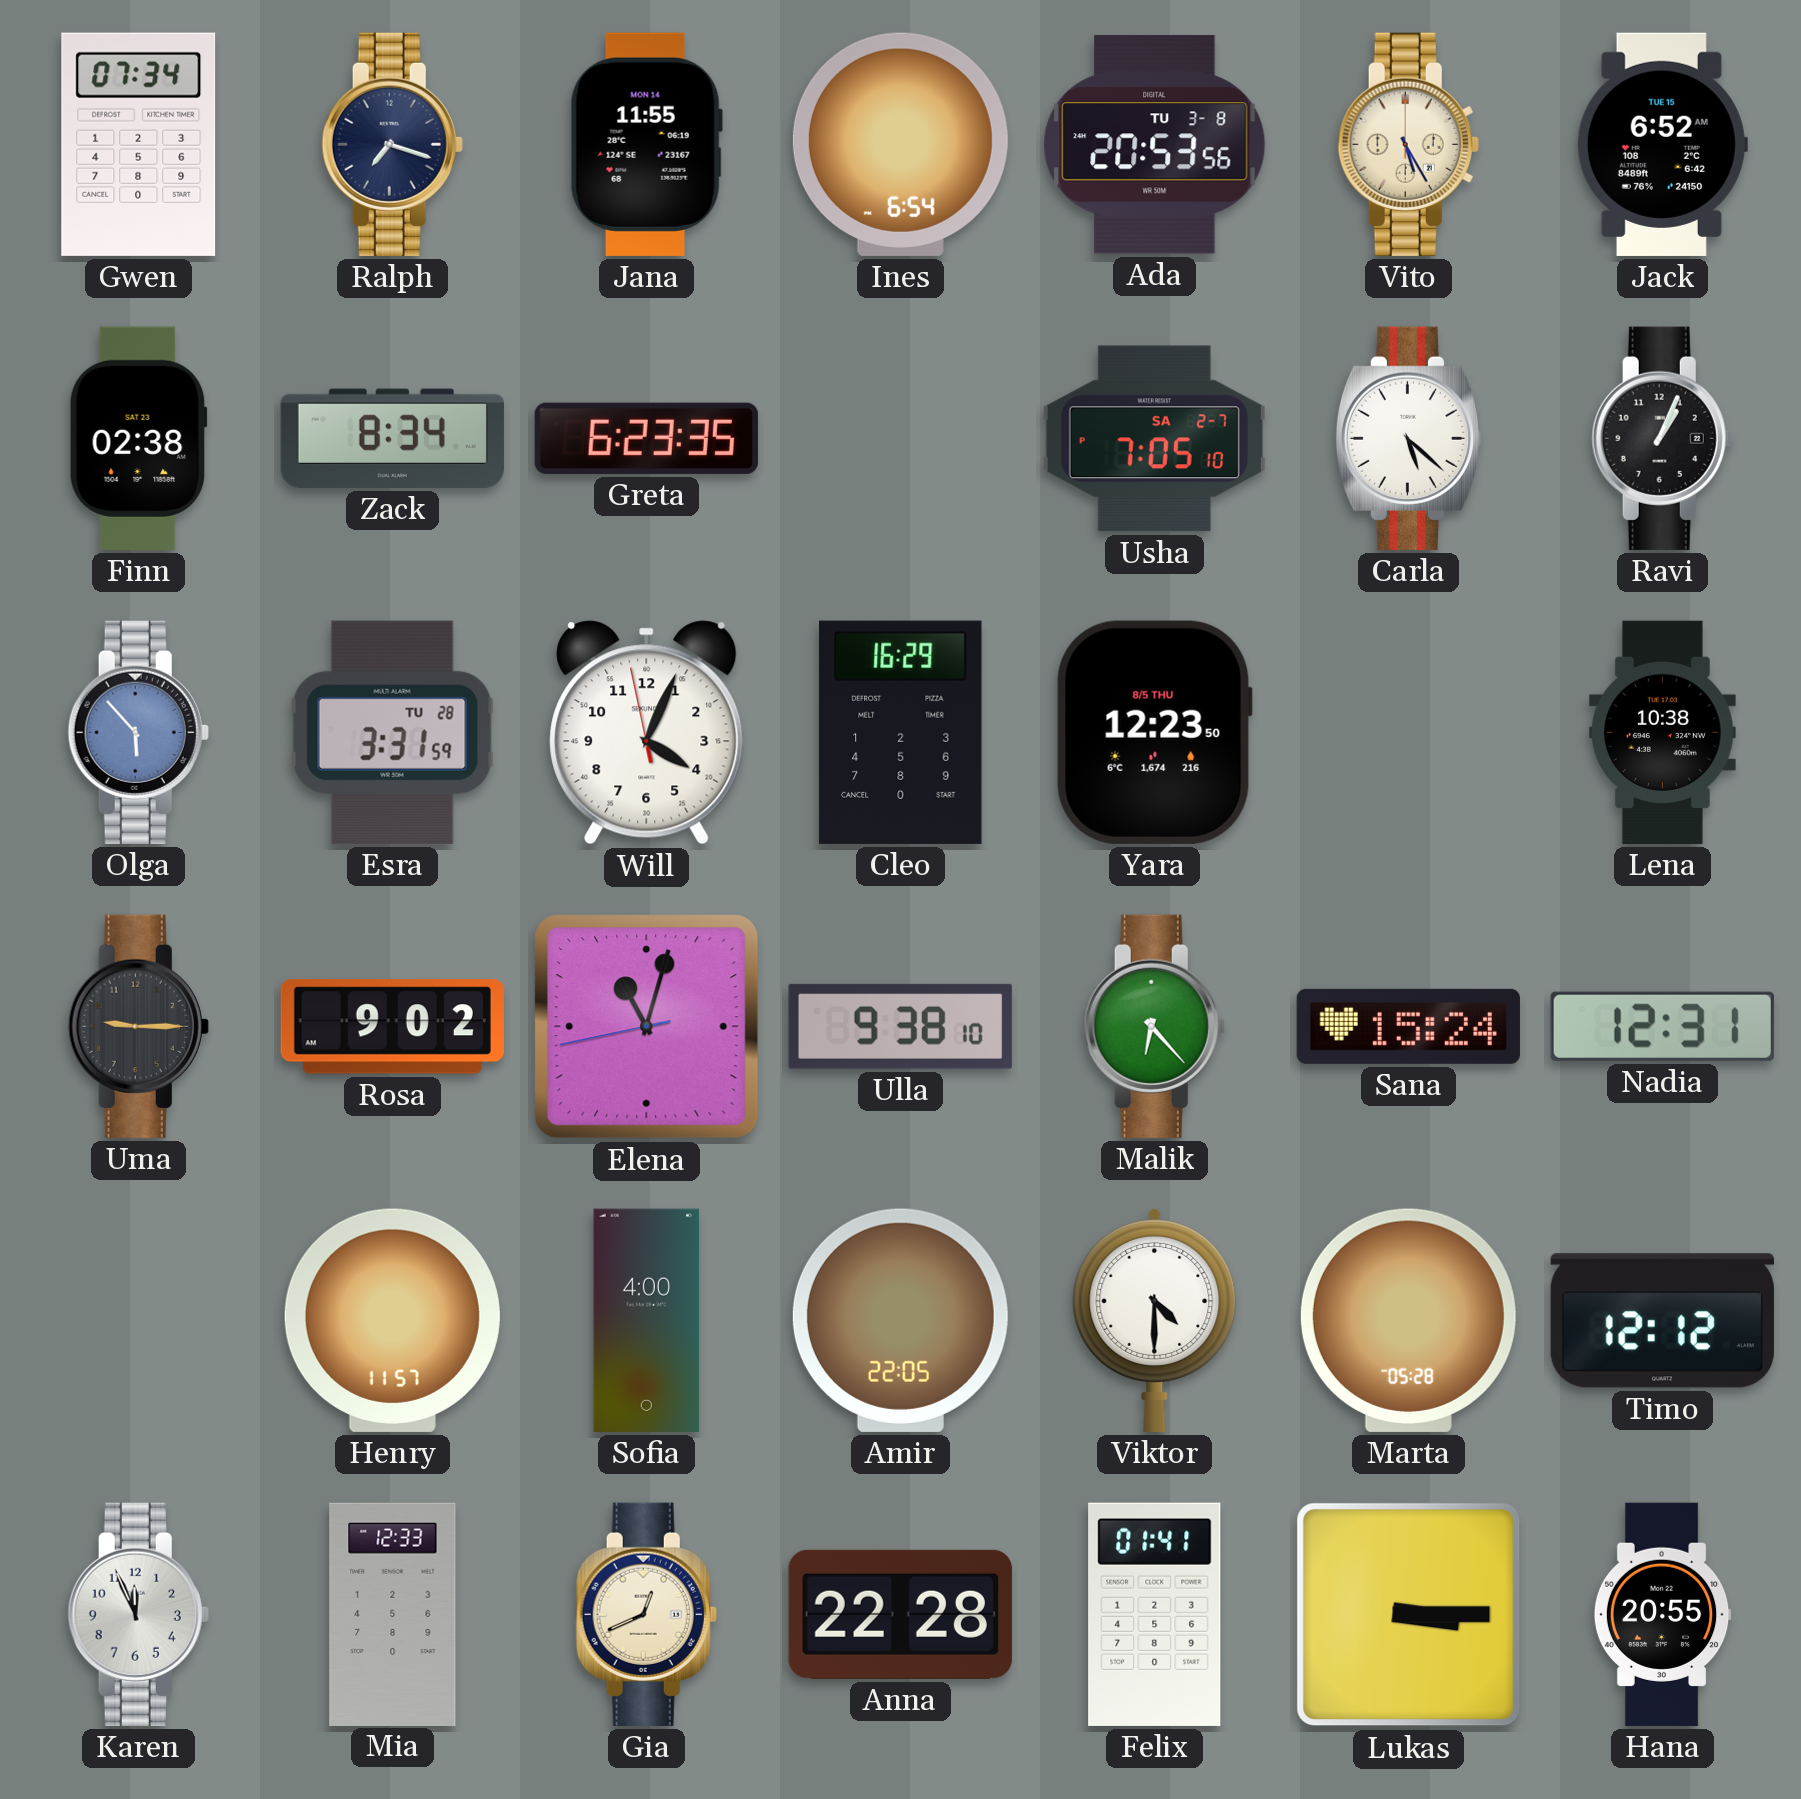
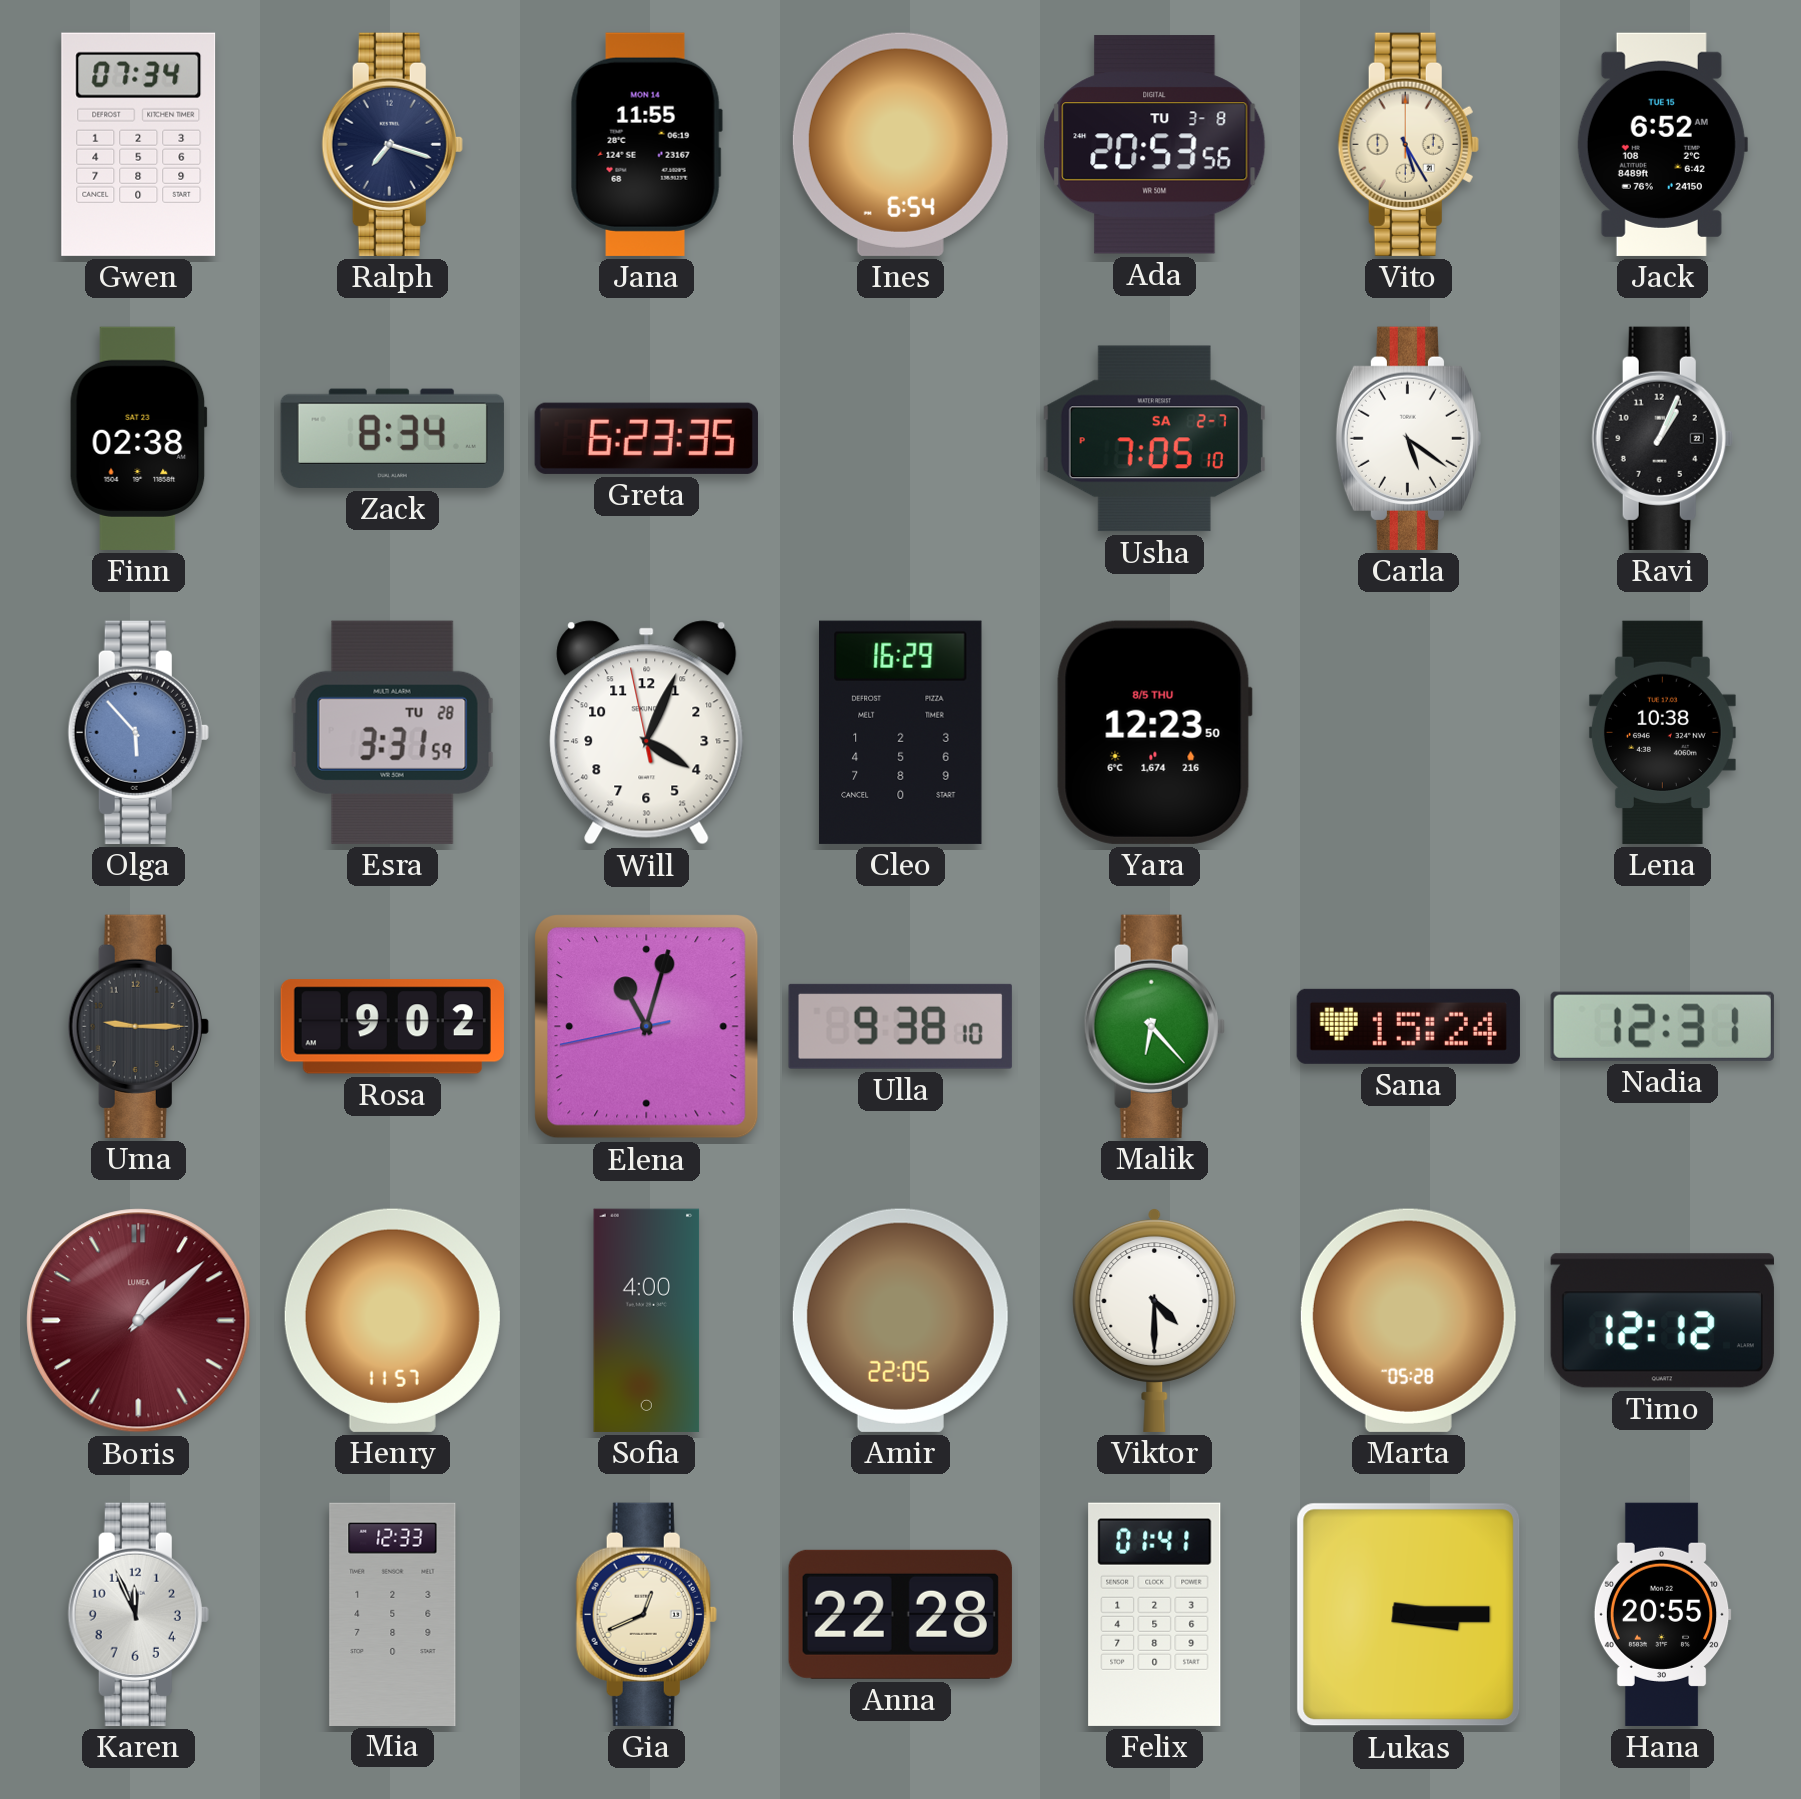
Carla: 5:22 -> 5:21 (1408, 438)
Boris: none -> 1:08 (139, 1321)
